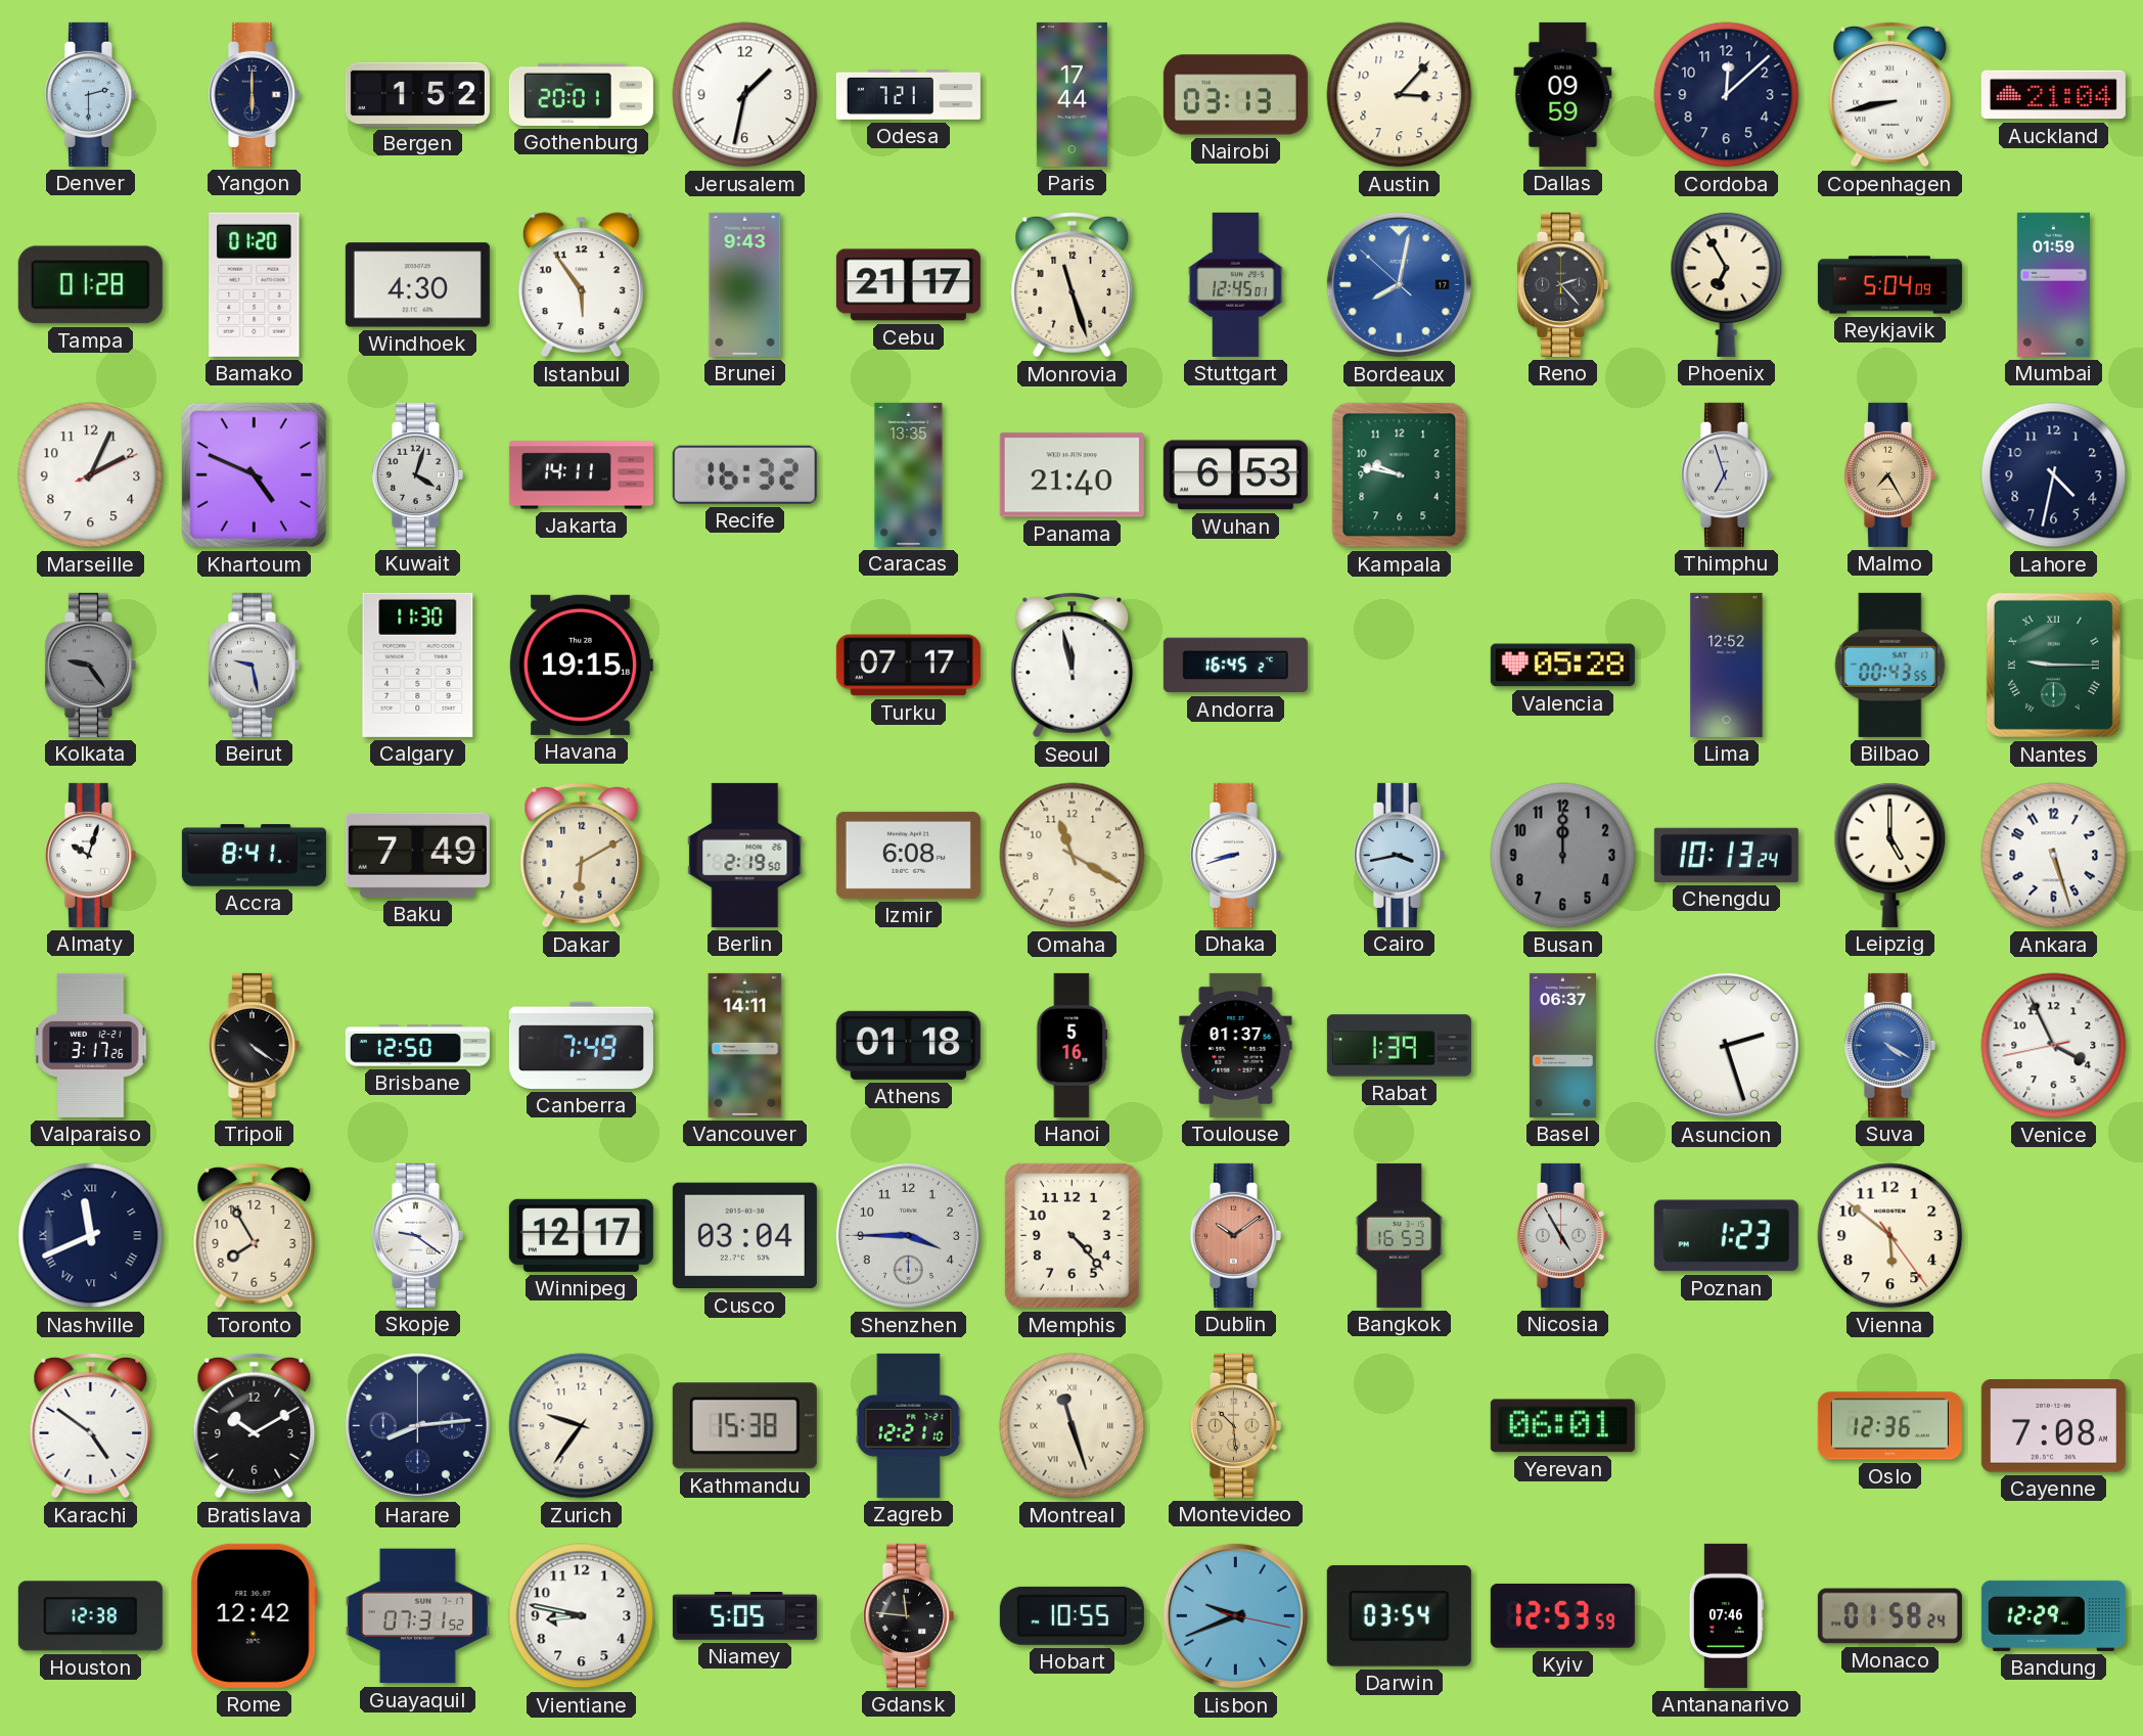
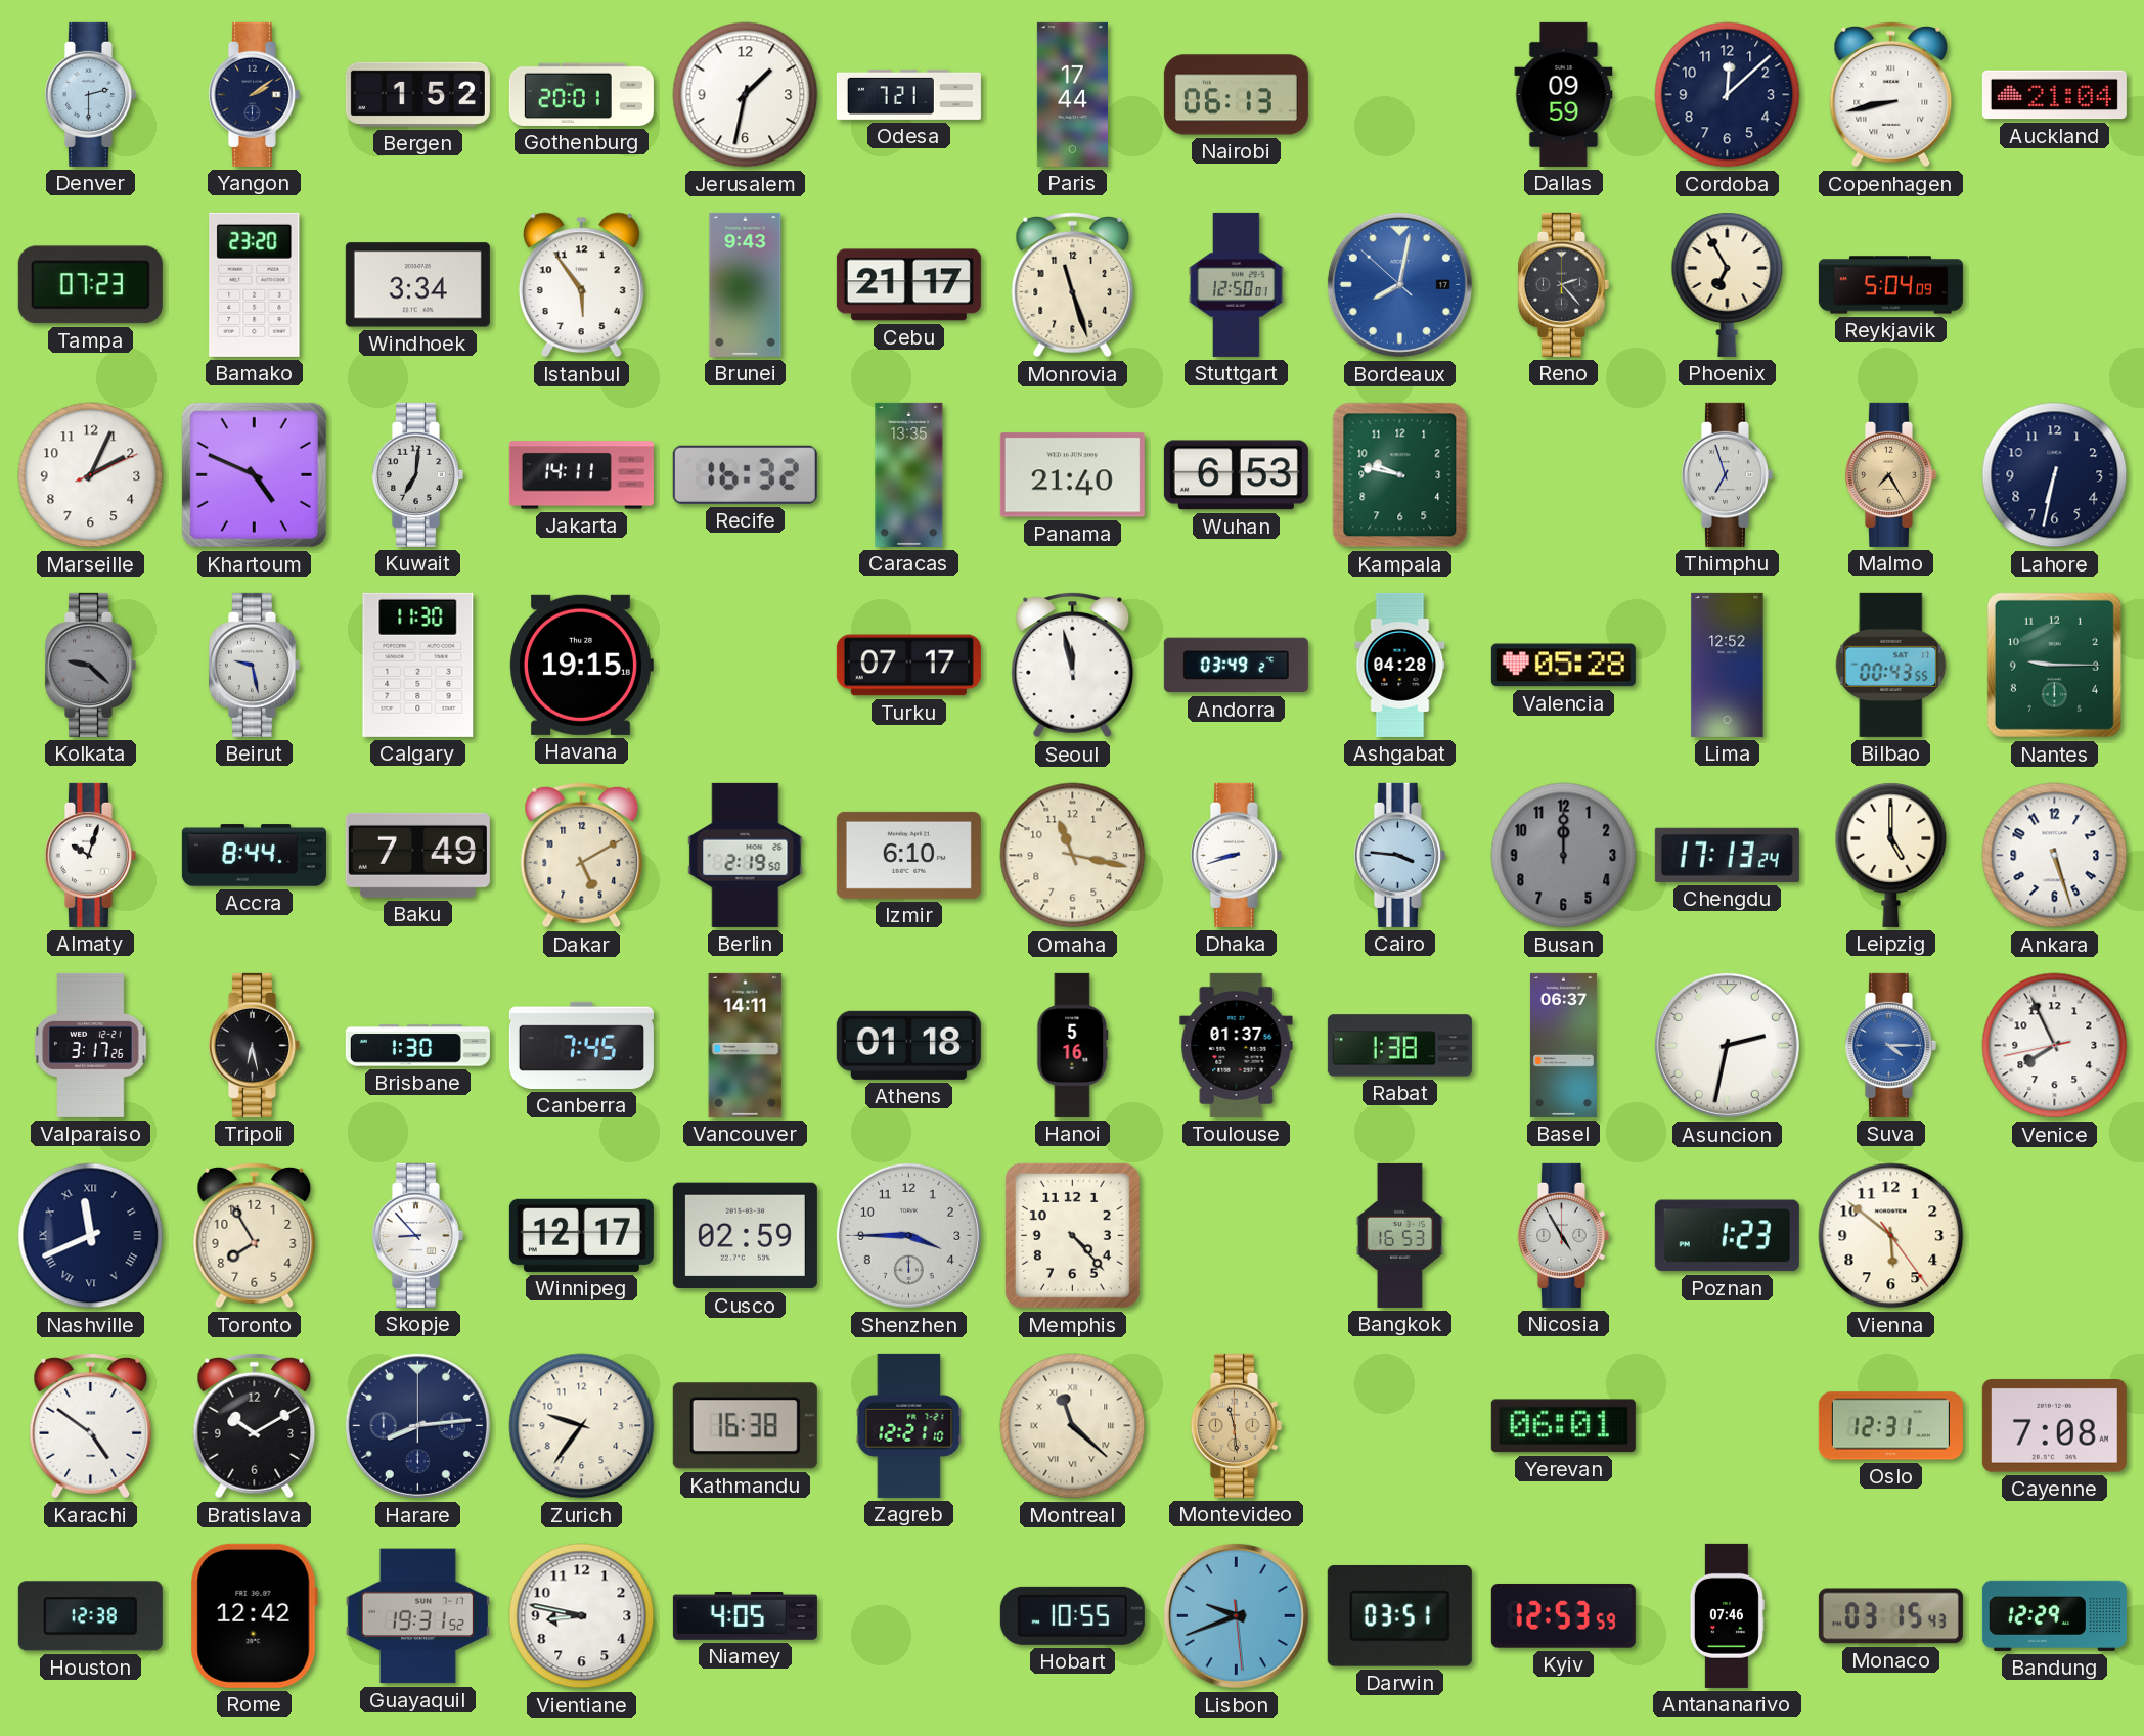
Yangon: 6:00 -> 2:09 (254, 94)
Nairobi: 03:13 -> 06:13 (1236, 95)
Austin: 3:07 -> none (1400, 95)
Tampa: 01:28 -> 07:23 (90, 285)
Bamako: 01:20 -> 23:20 (255, 284)
Windhoek: 4:30 -> 3:34 (417, 285)
Stuttgart: 12:45 -> 12:50 (1237, 284)
Mumbai: 01:59 -> none (2053, 284)
Kuwait: 4:03 -> 7:01 (417, 474)
Lahore: 4:32 -> 6:32 (2055, 475)
Kolkata: 9:24 -> 9:22 (90, 665)
Andorra: 16:45 -> 03:49 (1236, 666)
Ashgabat: none -> 04:28 (1400, 665)
Nantes numerals: Roman -> Arabic (2054, 665)
Accra: 8:41 -> 8:44 (254, 856)
Dakar: 6:10 -> 5:10 (582, 855)
Izmir: 6:08 -> 6:10 (908, 855)
Omaha: 11:20 -> 11:17 (1073, 856)
Cairo: 3:43 -> 3:46 (1399, 855)
Chengdu: 10:13 -> 17:13 (1727, 855)
Tripoli: 4:21 -> 6:28 (254, 1045)
Brisbane: 12:50 -> 1:30 (417, 1046)
Canberra: 7:49 -> 7:45 (581, 1045)
Rabat: 1:39 -> 1:38 (1399, 1046)
Asuncion: 2:27 -> 2:32 (1727, 1045)
Suva: 4:20 -> 4:15 (1890, 1045)
Venice: 3:55 -> 7:55 (2055, 1046)
Skopje: 9:21 -> 8:53 (417, 1235)
Cusco: 03:04 -> 02:59 (745, 1236)
Dublin: 10:09 -> none (1235, 1235)
Kathmandu: 15:38 -> 16:38 (745, 1426)
Montreal: 11:27 -> 11:22 (1073, 1426)
Montevideo: 10:29 -> 11:29 (1236, 1425)
Oslo: 12:36 -> 12:31 (1890, 1426)
Guayaquil: 07:31 -> 19:31 (417, 1616)
Niamey: 5:05 -> 4:05 (745, 1616)
Gdansk: 11:46 -> none (908, 1615)
Lisbon: 9:41:17 -> 9:41:29 (1236, 1615)
Darwin: 03:54 -> 03:51 (1399, 1615)
Monaco: 01:58 -> 03:15 (1890, 1616)
